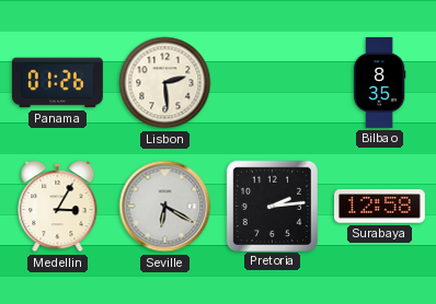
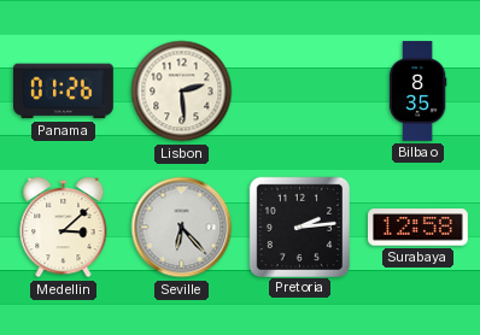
Medellin: 3:05 -> 3:08 (64, 228)
Seville: 6:20 -> 6:23 (182, 228)
